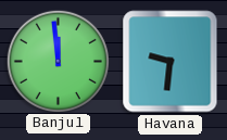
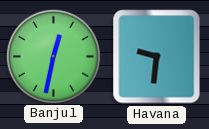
Banjul: 11:59 -> 12:32 (53, 56)
